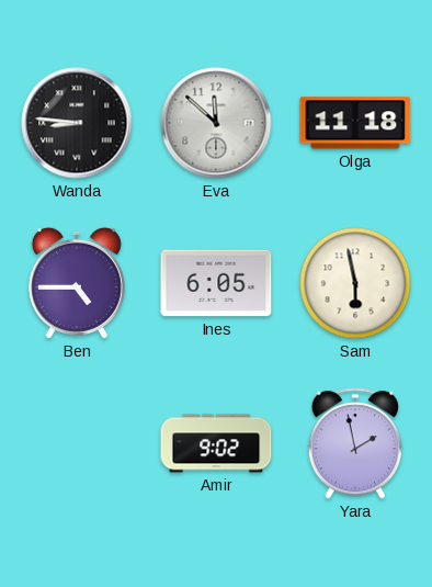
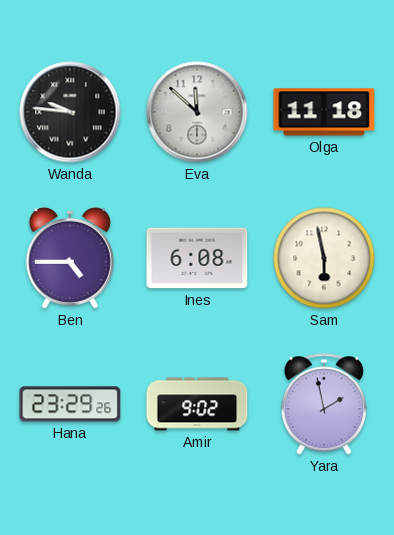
Wanda: 8:46 -> 9:46 (70, 112)
Ines: 6:05 -> 6:08 (197, 258)
Hana: none -> 23:29 (70, 404)
